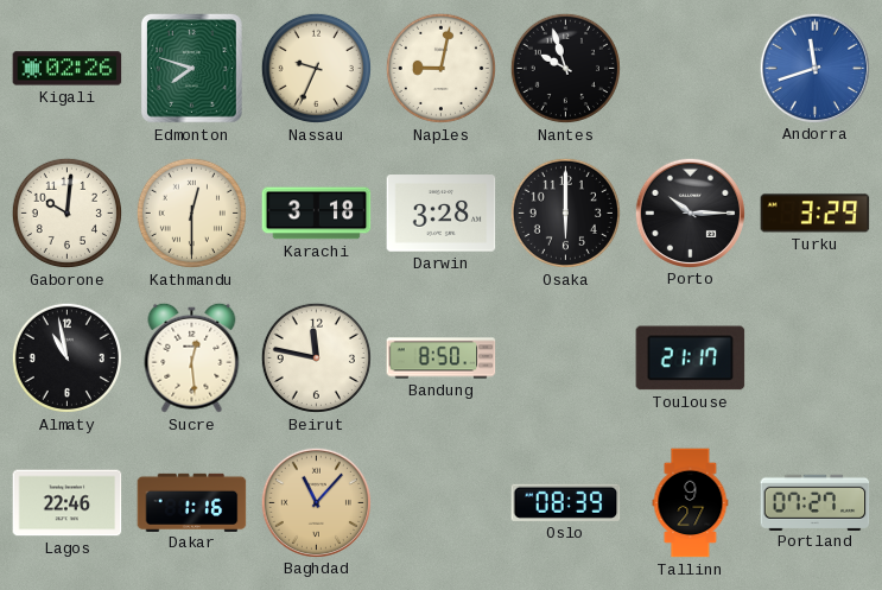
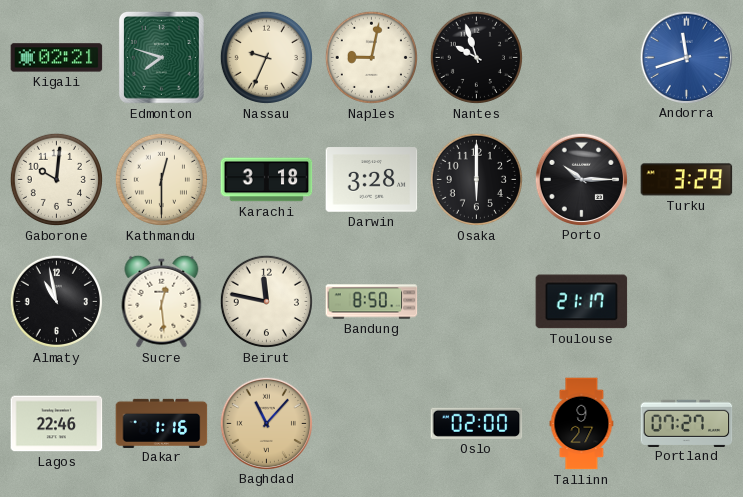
Kigali: 02:26 -> 02:21 (57, 58)
Oslo: 08:39 -> 02:00 (477, 423)
